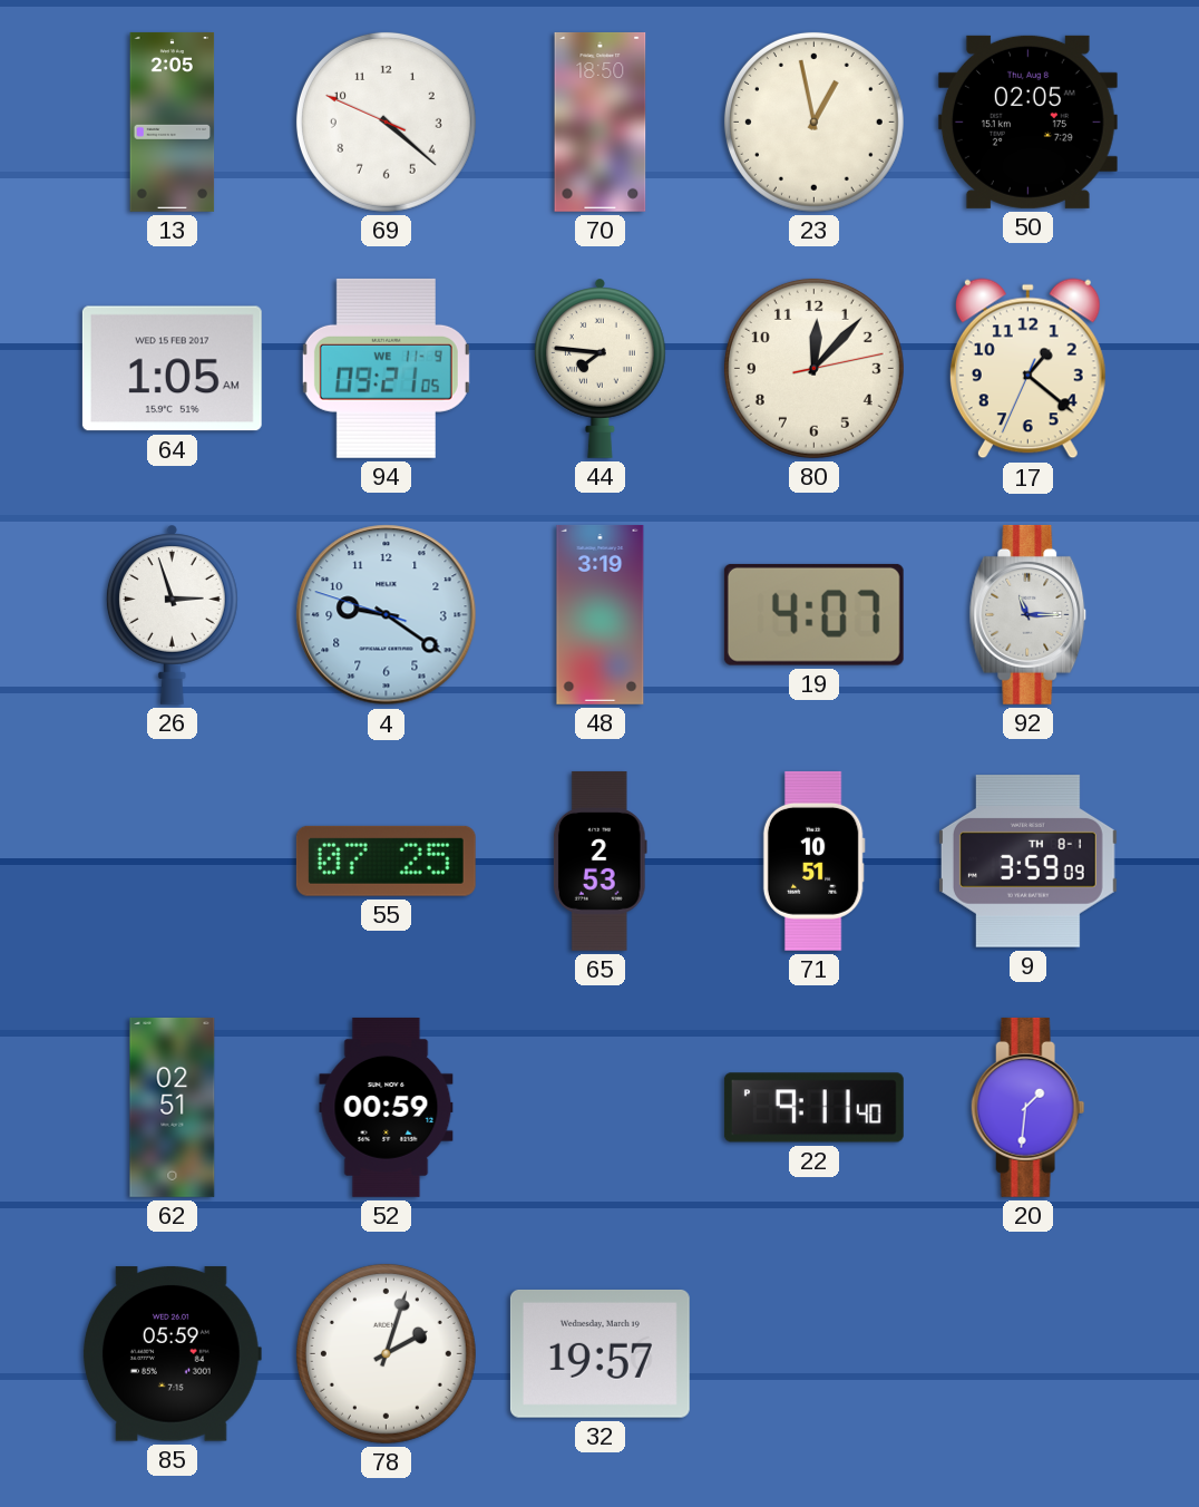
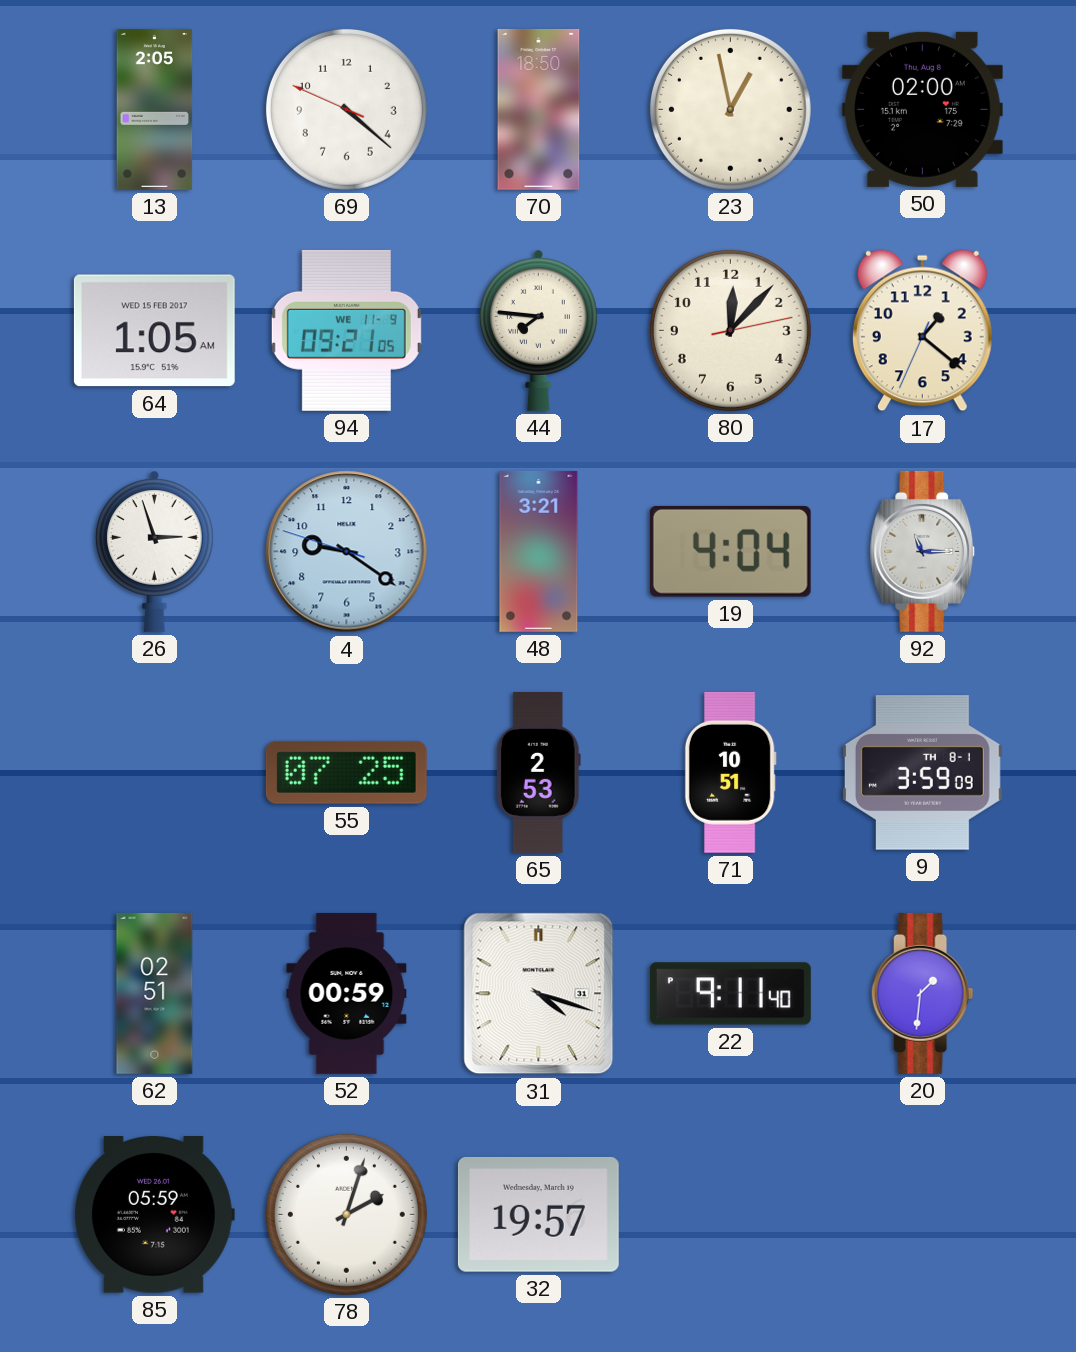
50: 02:05 -> 02:00 (922, 109)
48: 3:19 -> 3:21 (539, 551)
19: 4:07 -> 4:04 (730, 551)
31: none -> 4:18 (539, 994)
